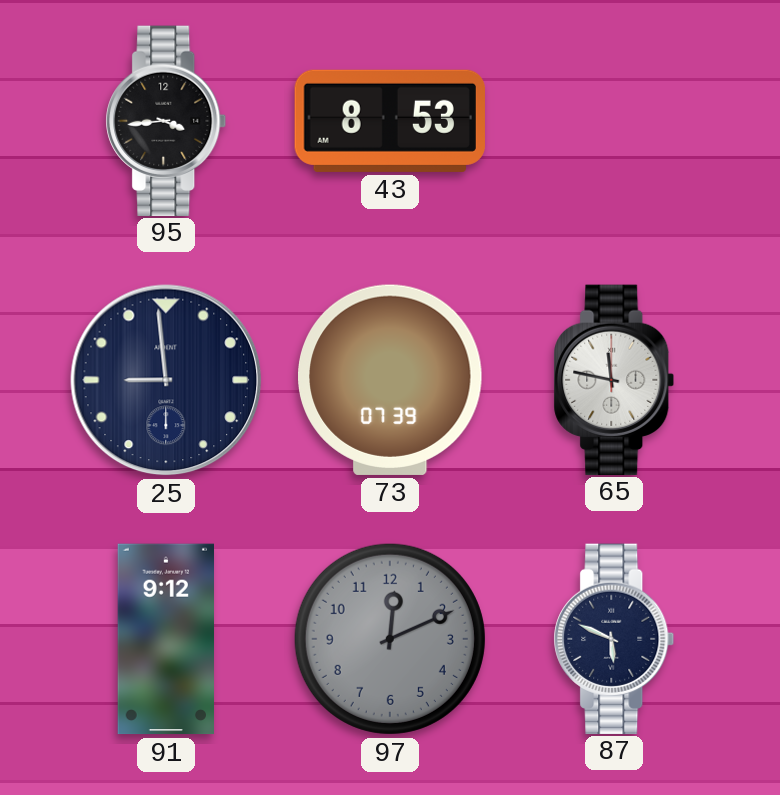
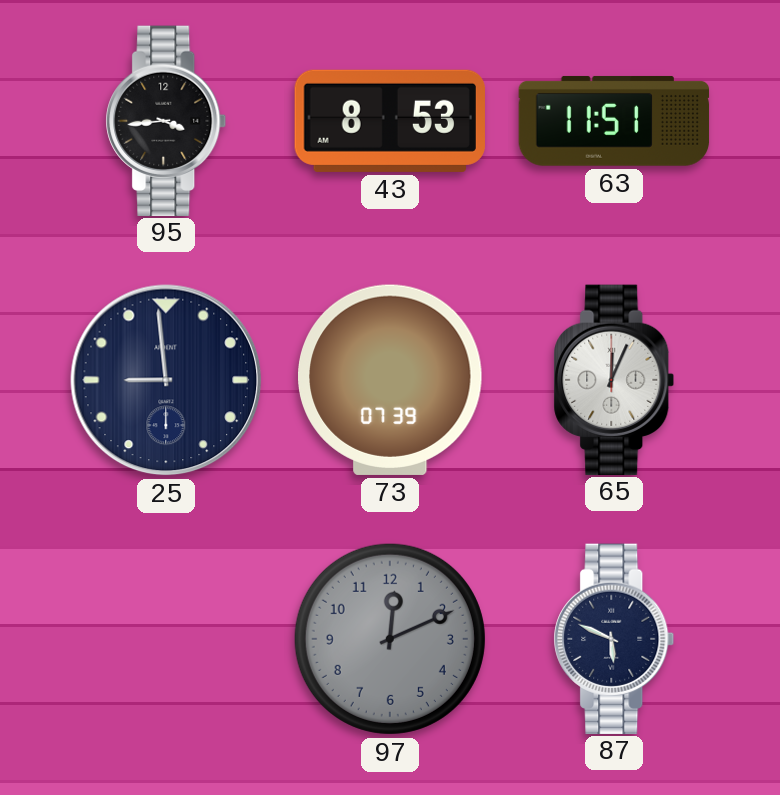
63: none -> 11:51 (614, 121)
65: 11:47 -> 12:04 (614, 379)
91: 9:12 -> none (165, 639)
